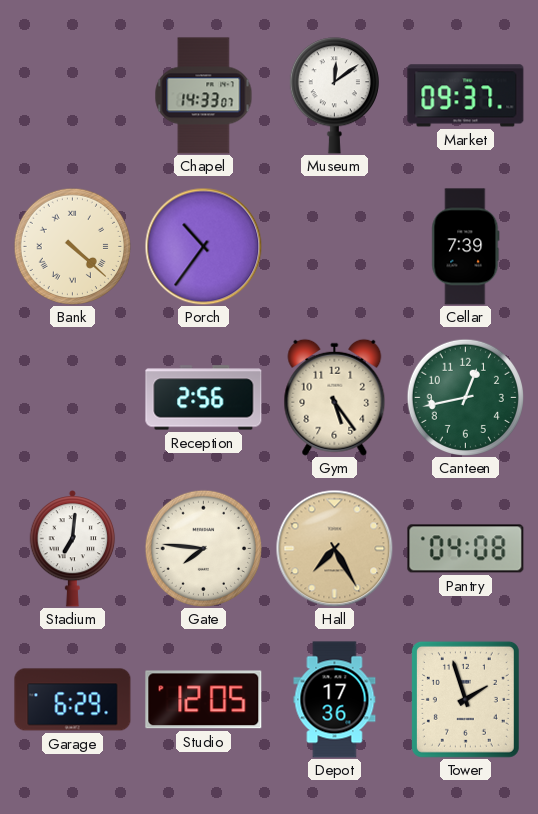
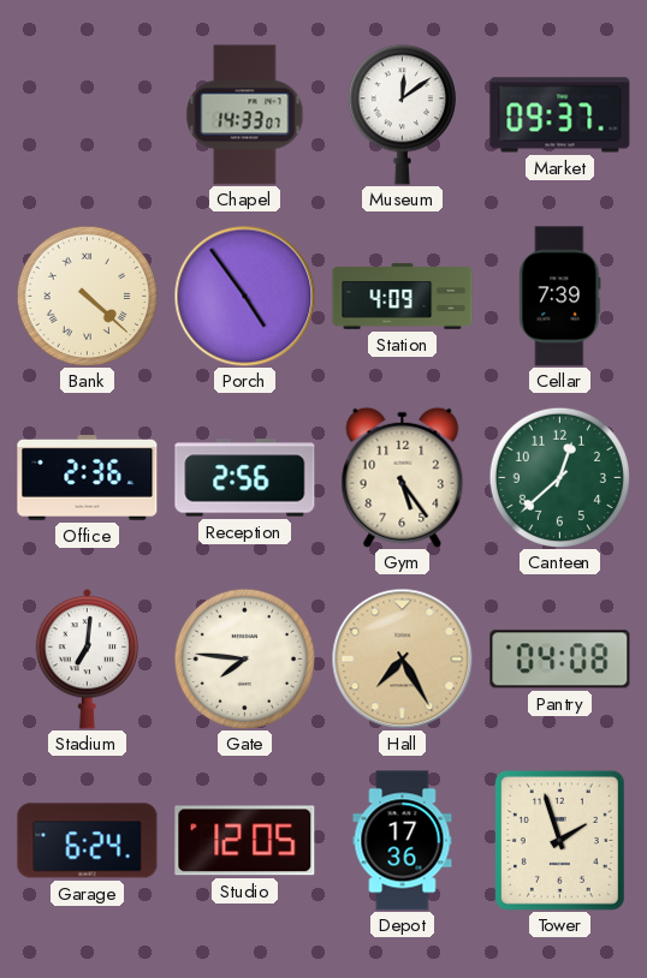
Porch: 10:36 -> 4:54 (244, 296)
Station: none -> 4:09 (403, 297)
Office: none -> 2:36 (88, 478)
Canteen: 12:43 -> 12:38 (559, 477)
Garage: 6:29 -> 6:24 (88, 841)
